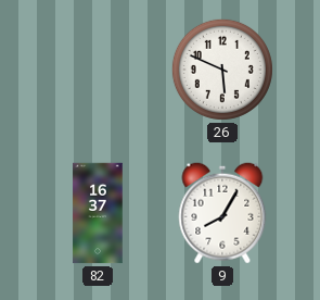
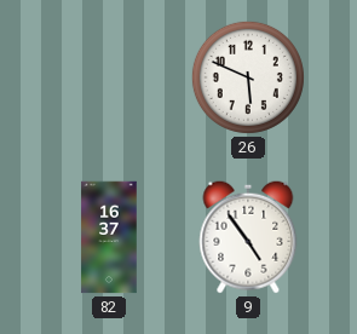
9: 8:05 -> 4:54 (248, 237)
